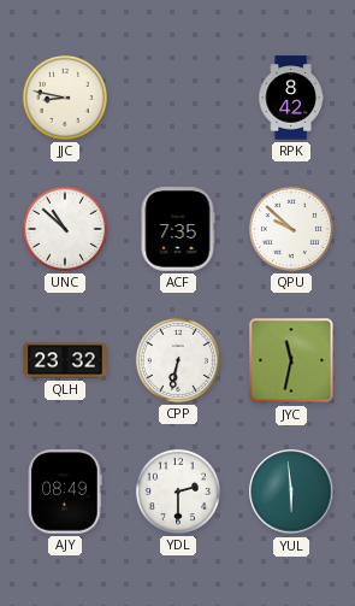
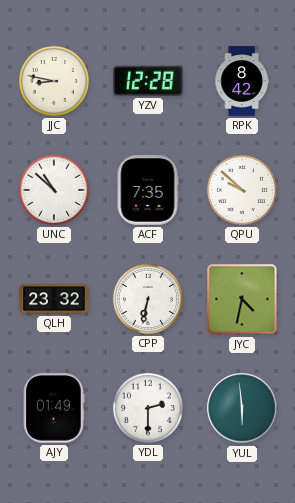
YZV: none -> 12:28 (149, 81)
JYC: 11:32 -> 4:32 (242, 299)
AJY: 08:49 -> 01:49 (54, 408)
